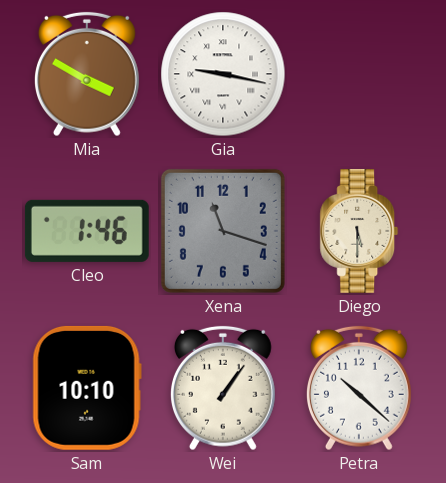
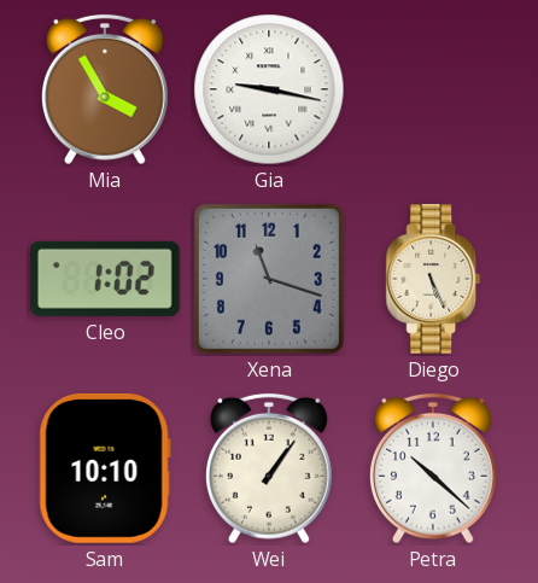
Mia: 3:50 -> 3:55 (105, 89)
Cleo: 1:46 -> 1:02 (105, 279)
Diego: 5:30 -> 5:26 (433, 280)
